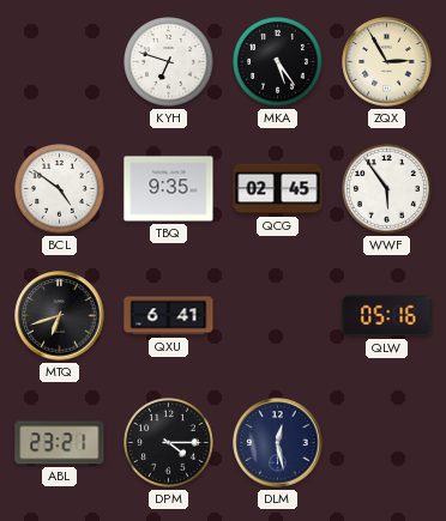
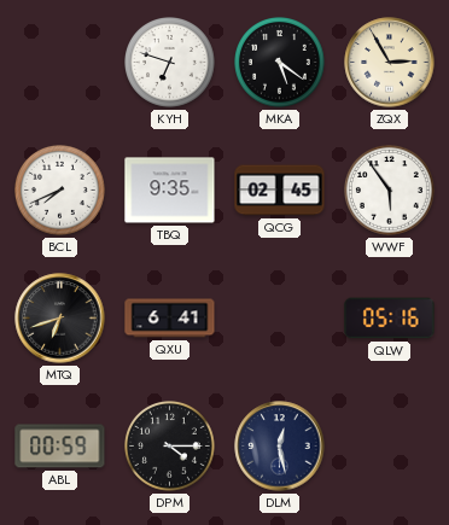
MKA: 5:24 -> 5:21 (280, 63)
BCL: 4:51 -> 7:41 (60, 191)
ABL: 23:21 -> 00:59 (60, 447)
